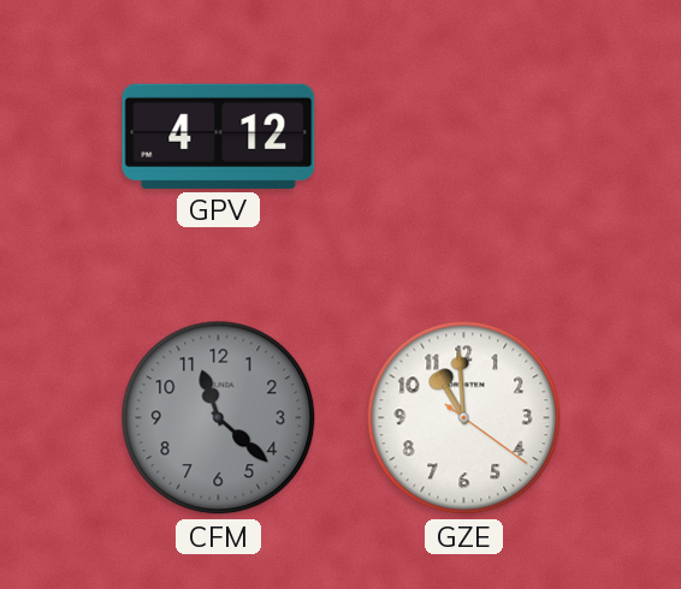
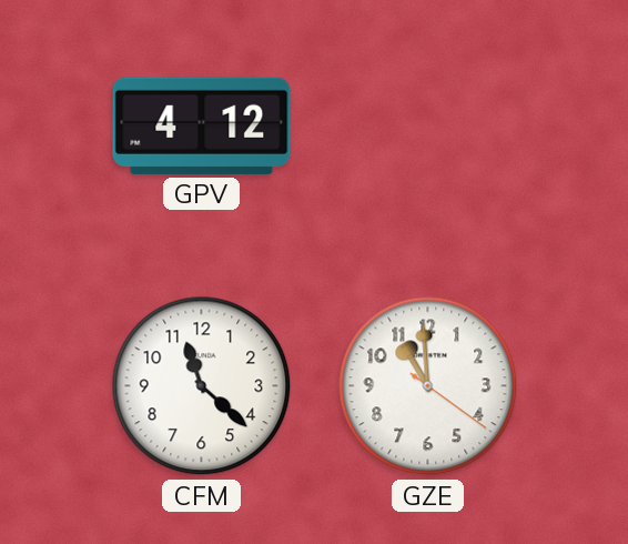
CFM dial: grey -> white (202, 386)
